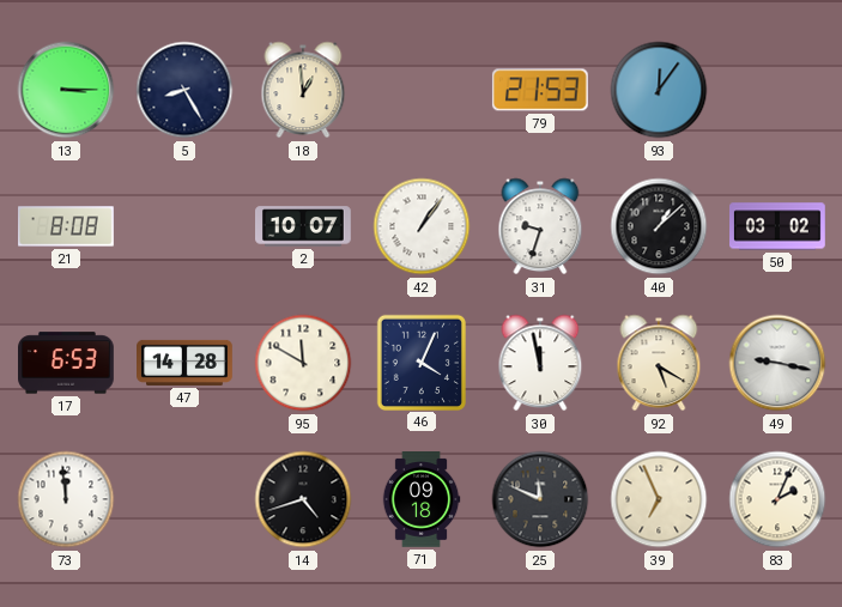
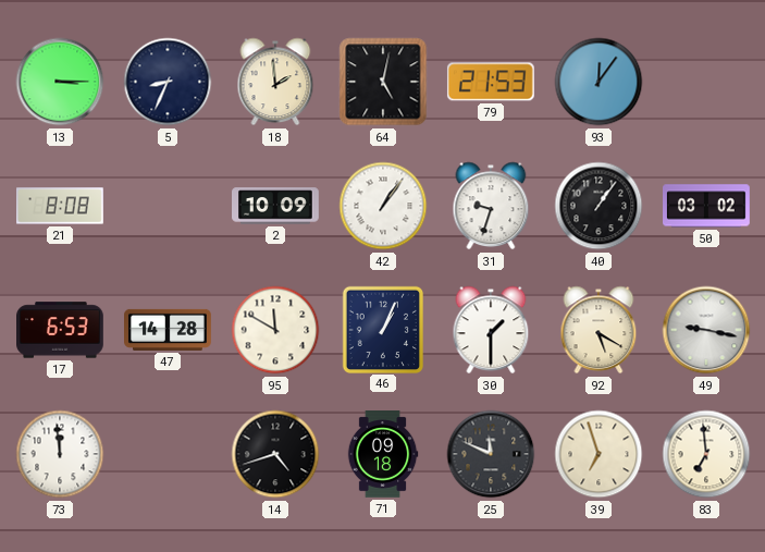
5: 8:25 -> 8:34 (168, 82)
18: 12:59 -> 1:59 (275, 82)
64: none -> 5:02 (383, 82)
2: 10:07 -> 10:09 (276, 206)
40: 1:08 -> 1:06 (599, 206)
46: 4:04 -> 1:04 (382, 329)
30: 11:58 -> 1:30 (491, 330)
39: 6:56 -> 6:57 (599, 454)
83: 2:04 -> 6:59 (706, 454)
